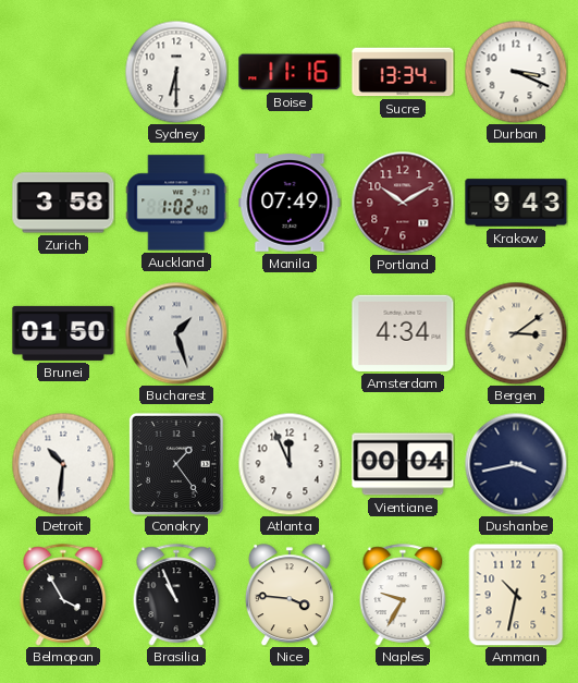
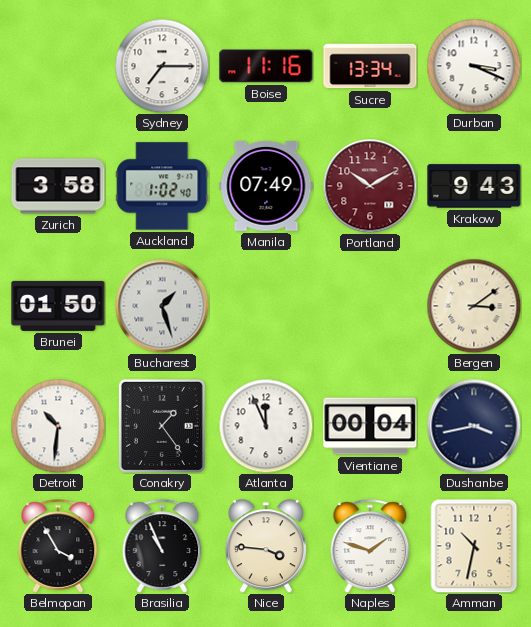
Sydney: 6:30 -> 7:15 (162, 66)
Amsterdam: 4:34 -> none (403, 333)
Naples: 9:35 -> 1:48 (370, 546)
